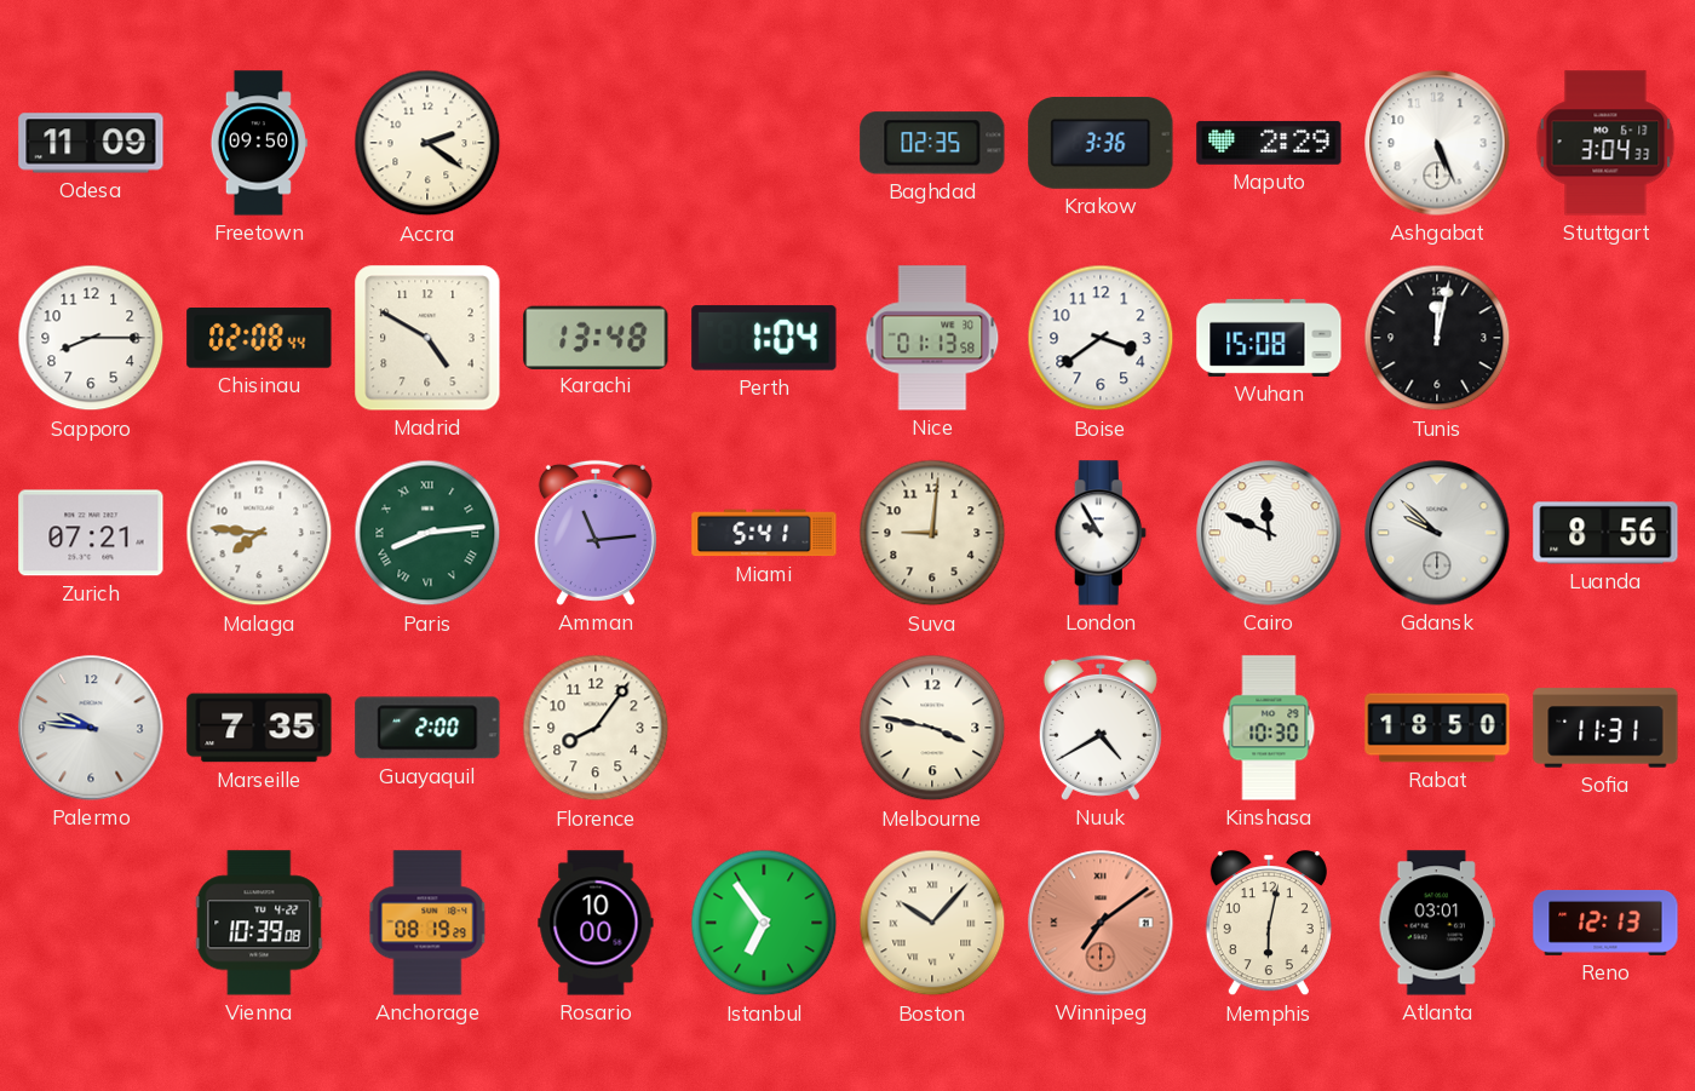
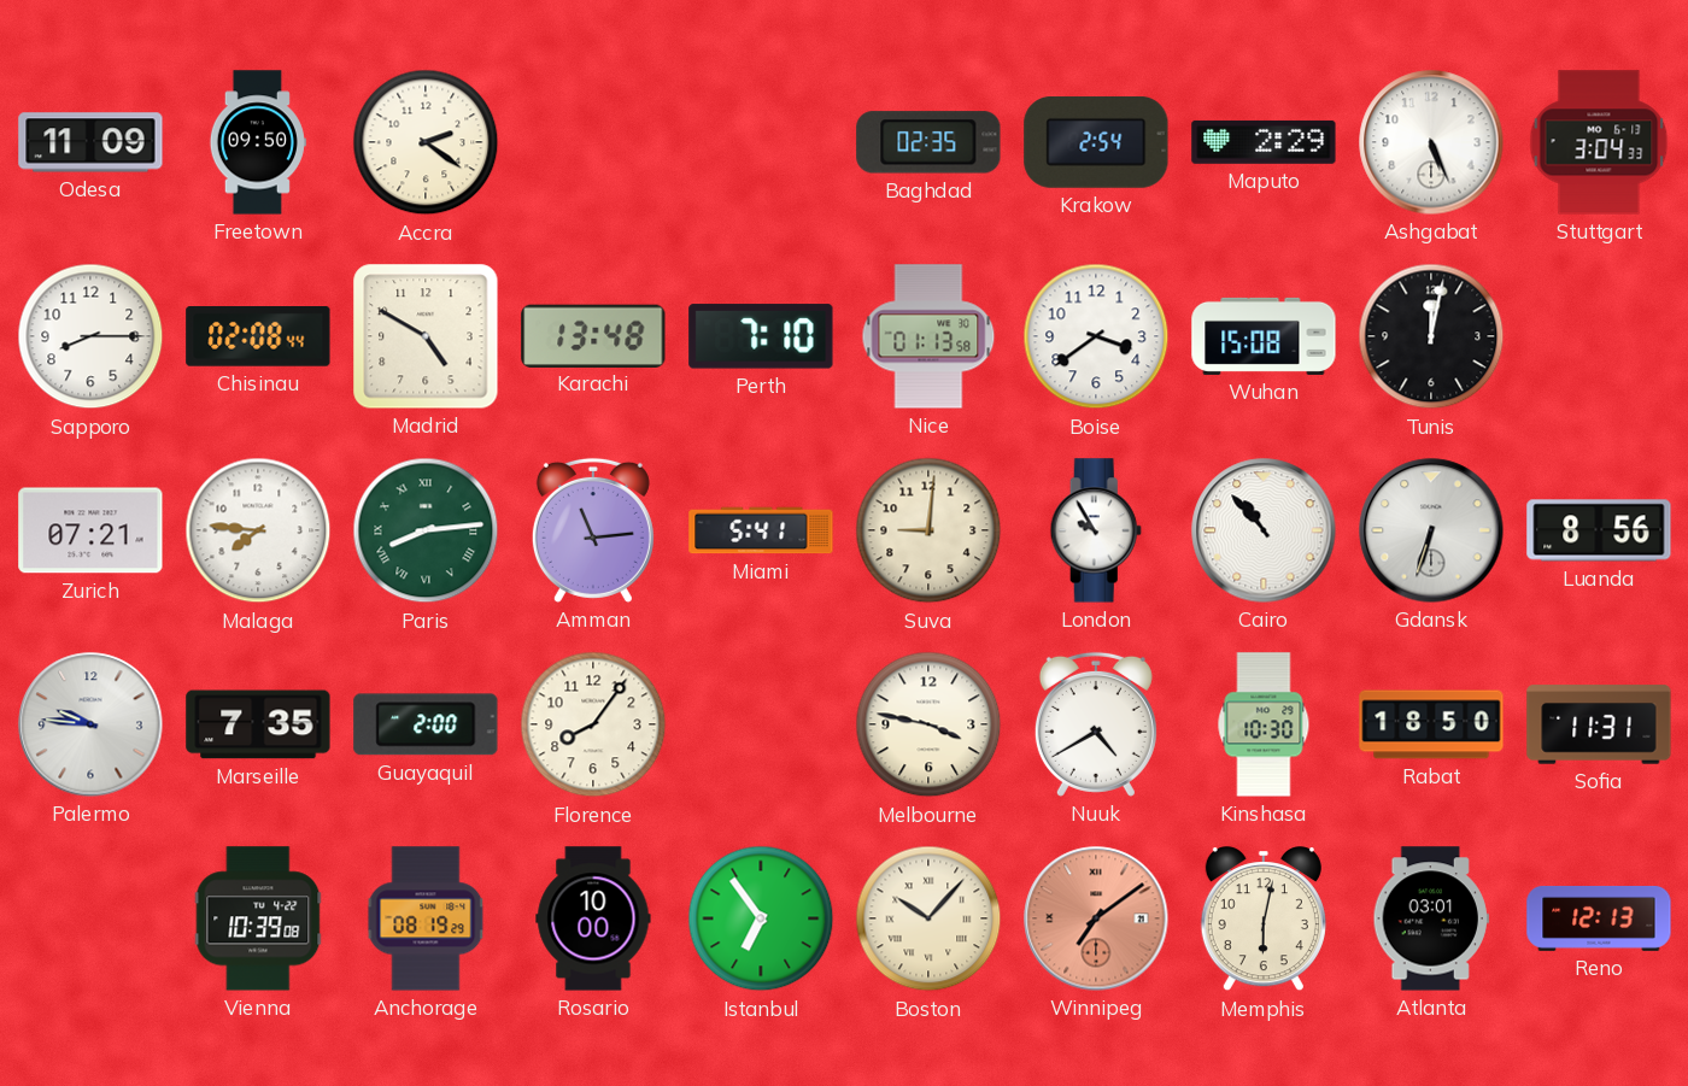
Krakow: 3:36 -> 2:54 (1096, 142)
Perth: 1:04 -> 7:10 (761, 336)
Cairo: 11:49 -> 10:53 (1264, 530)
Gdansk: 9:52 -> 6:33 (1431, 530)
